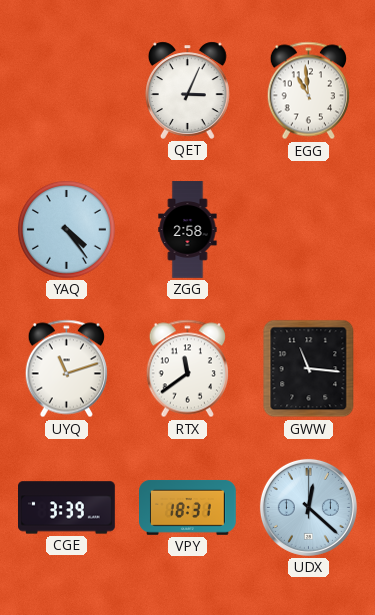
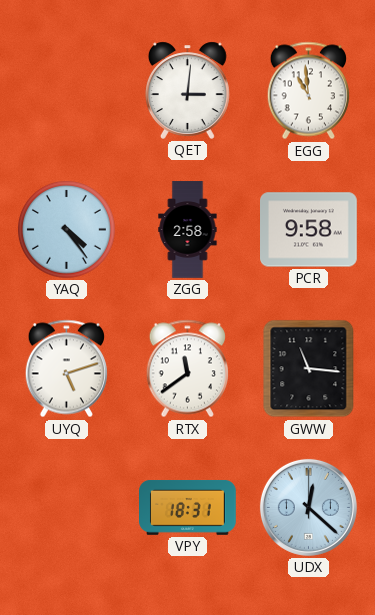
QET: 3:04 -> 3:01 (187, 90)
PCR: none -> 9:58 (309, 230)
UYQ: 11:12 -> 5:12 (66, 369)
CGE: 3:39 -> none (67, 508)
